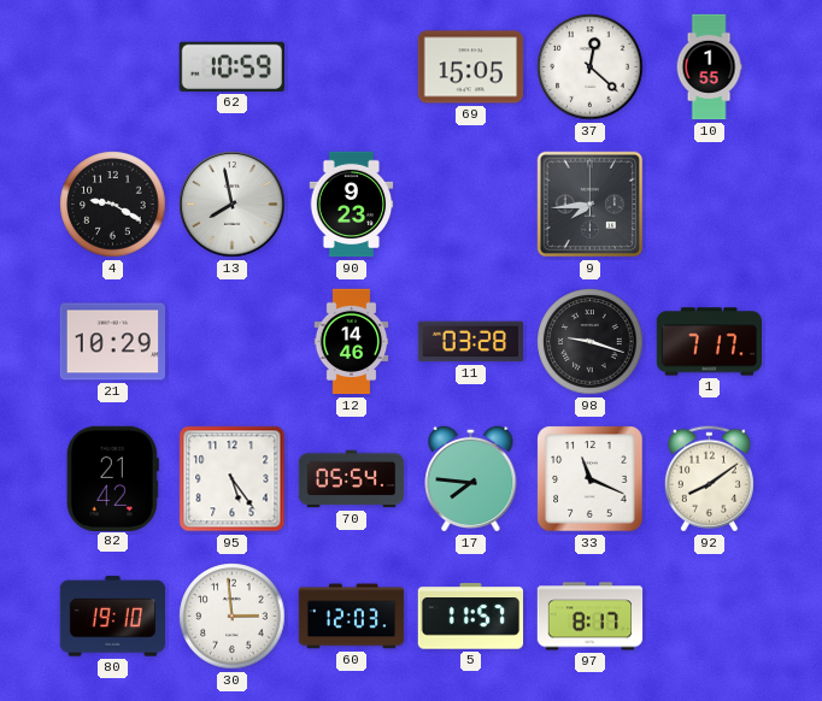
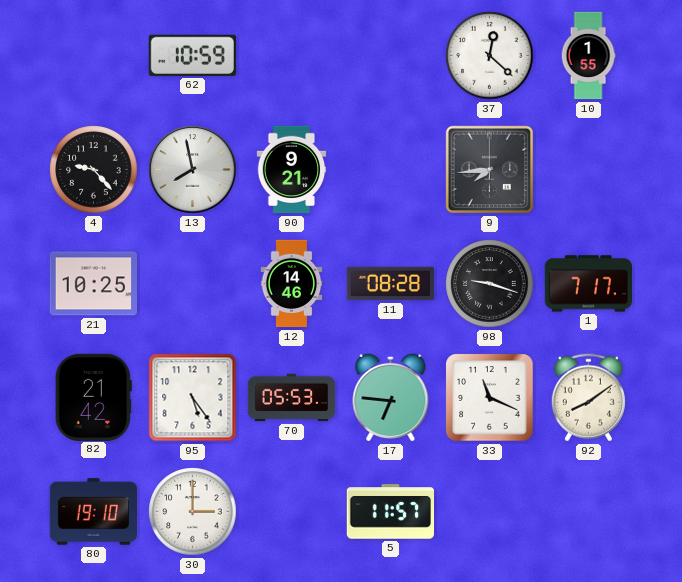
69: 15:05 -> none (470, 67)
4: 9:20 -> 9:23 (94, 170)
90: 9:23 -> 9:21 (292, 170)
21: 10:29 -> 10:25 (93, 284)
11: 03:28 -> 08:28 (390, 284)
70: 05:54 -> 05:53 (292, 398)
17: 7:46 -> 6:46 (391, 397)
30: 2:59 -> 3:00 (193, 512)
60: 12:03 -> none (352, 617)
97: 8:17 -> none (591, 617)
